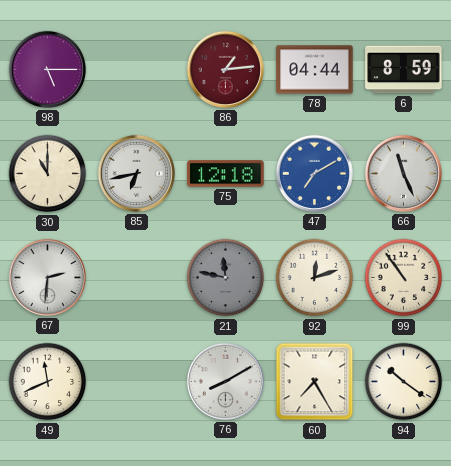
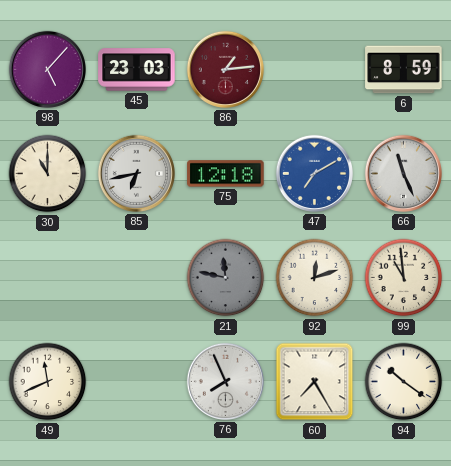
98: 5:15 -> 5:07 (47, 69)
45: none -> 23:03 (137, 70)
78: 04:44 -> none (315, 70)
67: 2:31 -> none (47, 277)
99: 10:54 -> 10:59 (404, 278)
76: 8:10 -> 7:56 (225, 381)
